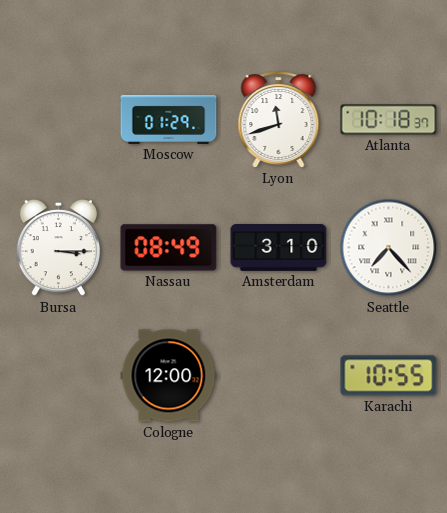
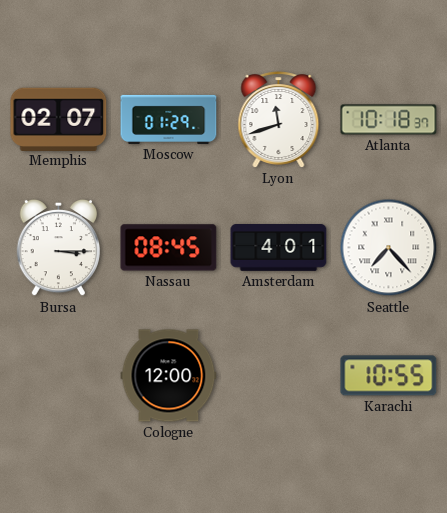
Memphis: none -> 02:07 (59, 119)
Nassau: 08:49 -> 08:45 (169, 248)
Amsterdam: 3:10 -> 4:01 (279, 248)
